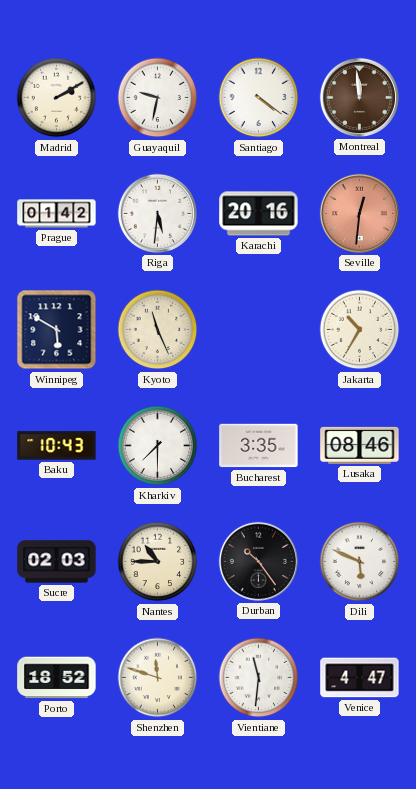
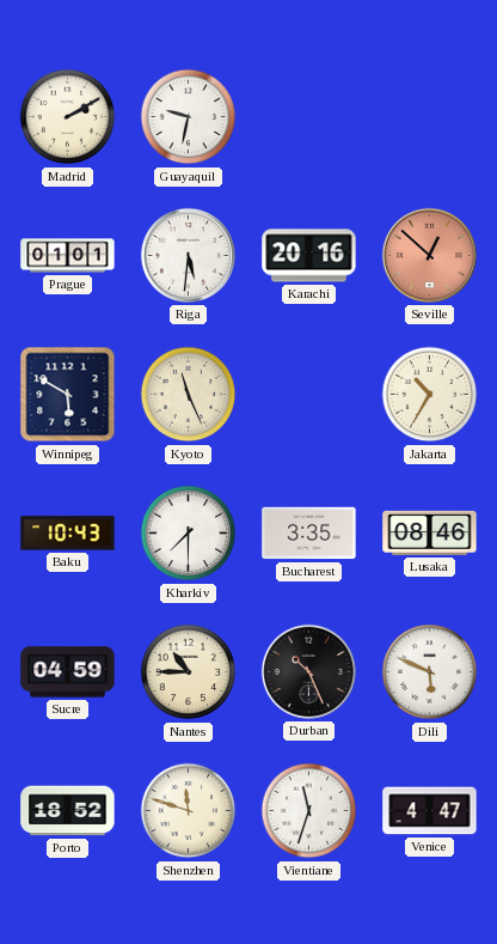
Santiago: 4:21 -> none (259, 98)
Montreal: 11:59 -> none (359, 97)
Prague: 01:42 -> 01:01 (68, 256)
Seville: 12:31 -> 12:52 (429, 255)
Sucre: 02:03 -> 04:59 (68, 672)
Durban: 10:24 -> 10:26 (308, 671)
Vientiane: 11:31 -> 11:33 (309, 811)
